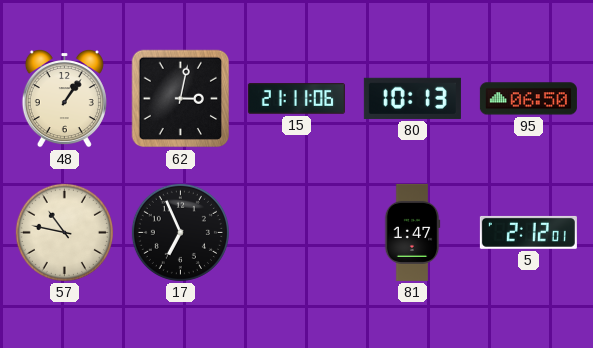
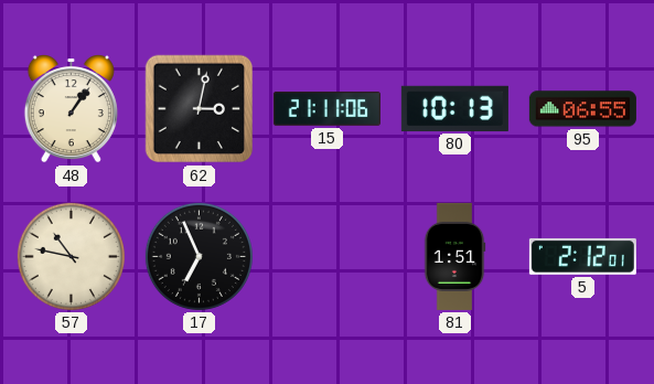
95: 06:50 -> 06:55 (582, 109)
81: 1:47 -> 1:51 (454, 256)
